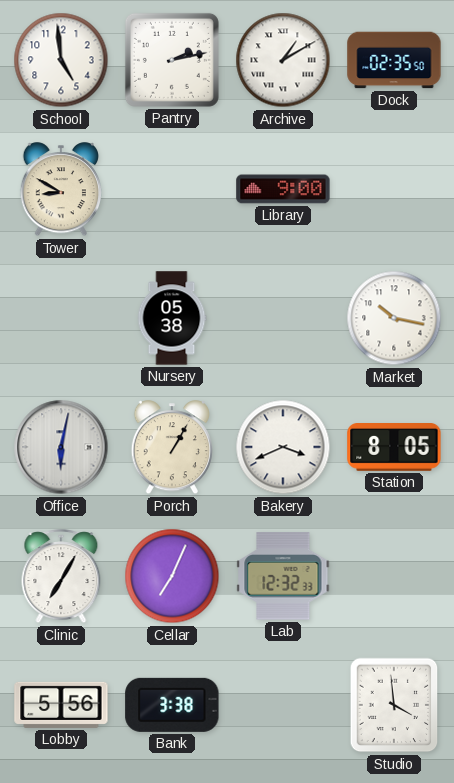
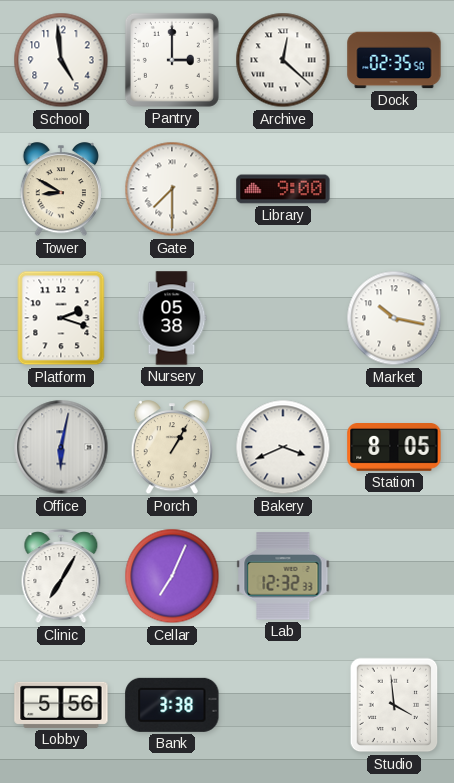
Pantry: 2:13 -> 3:00 (172, 60)
Archive: 1:10 -> 12:22 (283, 60)
Gate: none -> 7:30 (172, 189)
Platform: none -> 2:18 (61, 318)
